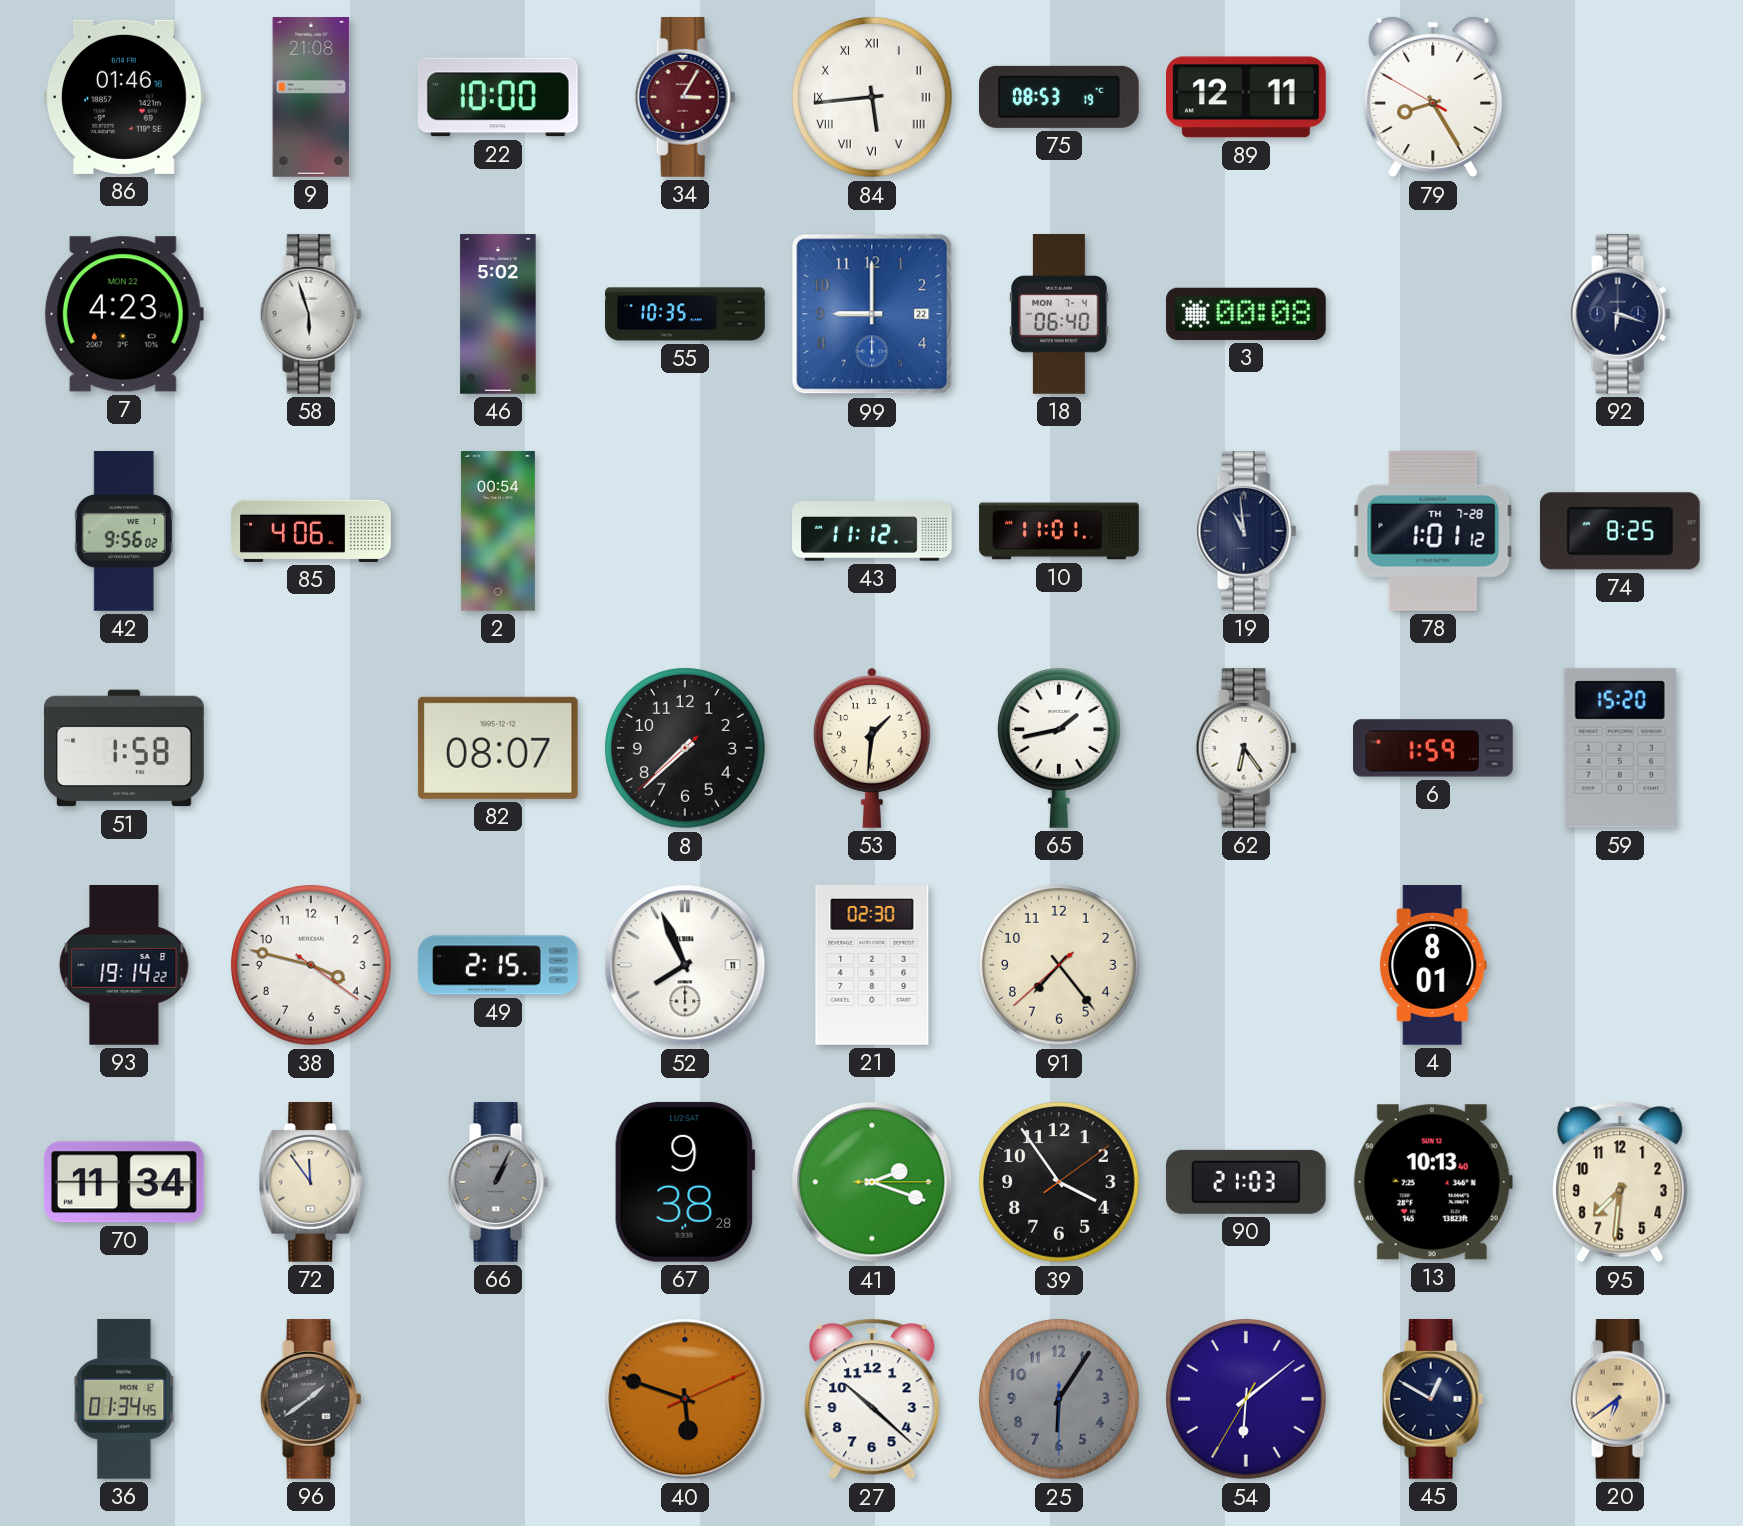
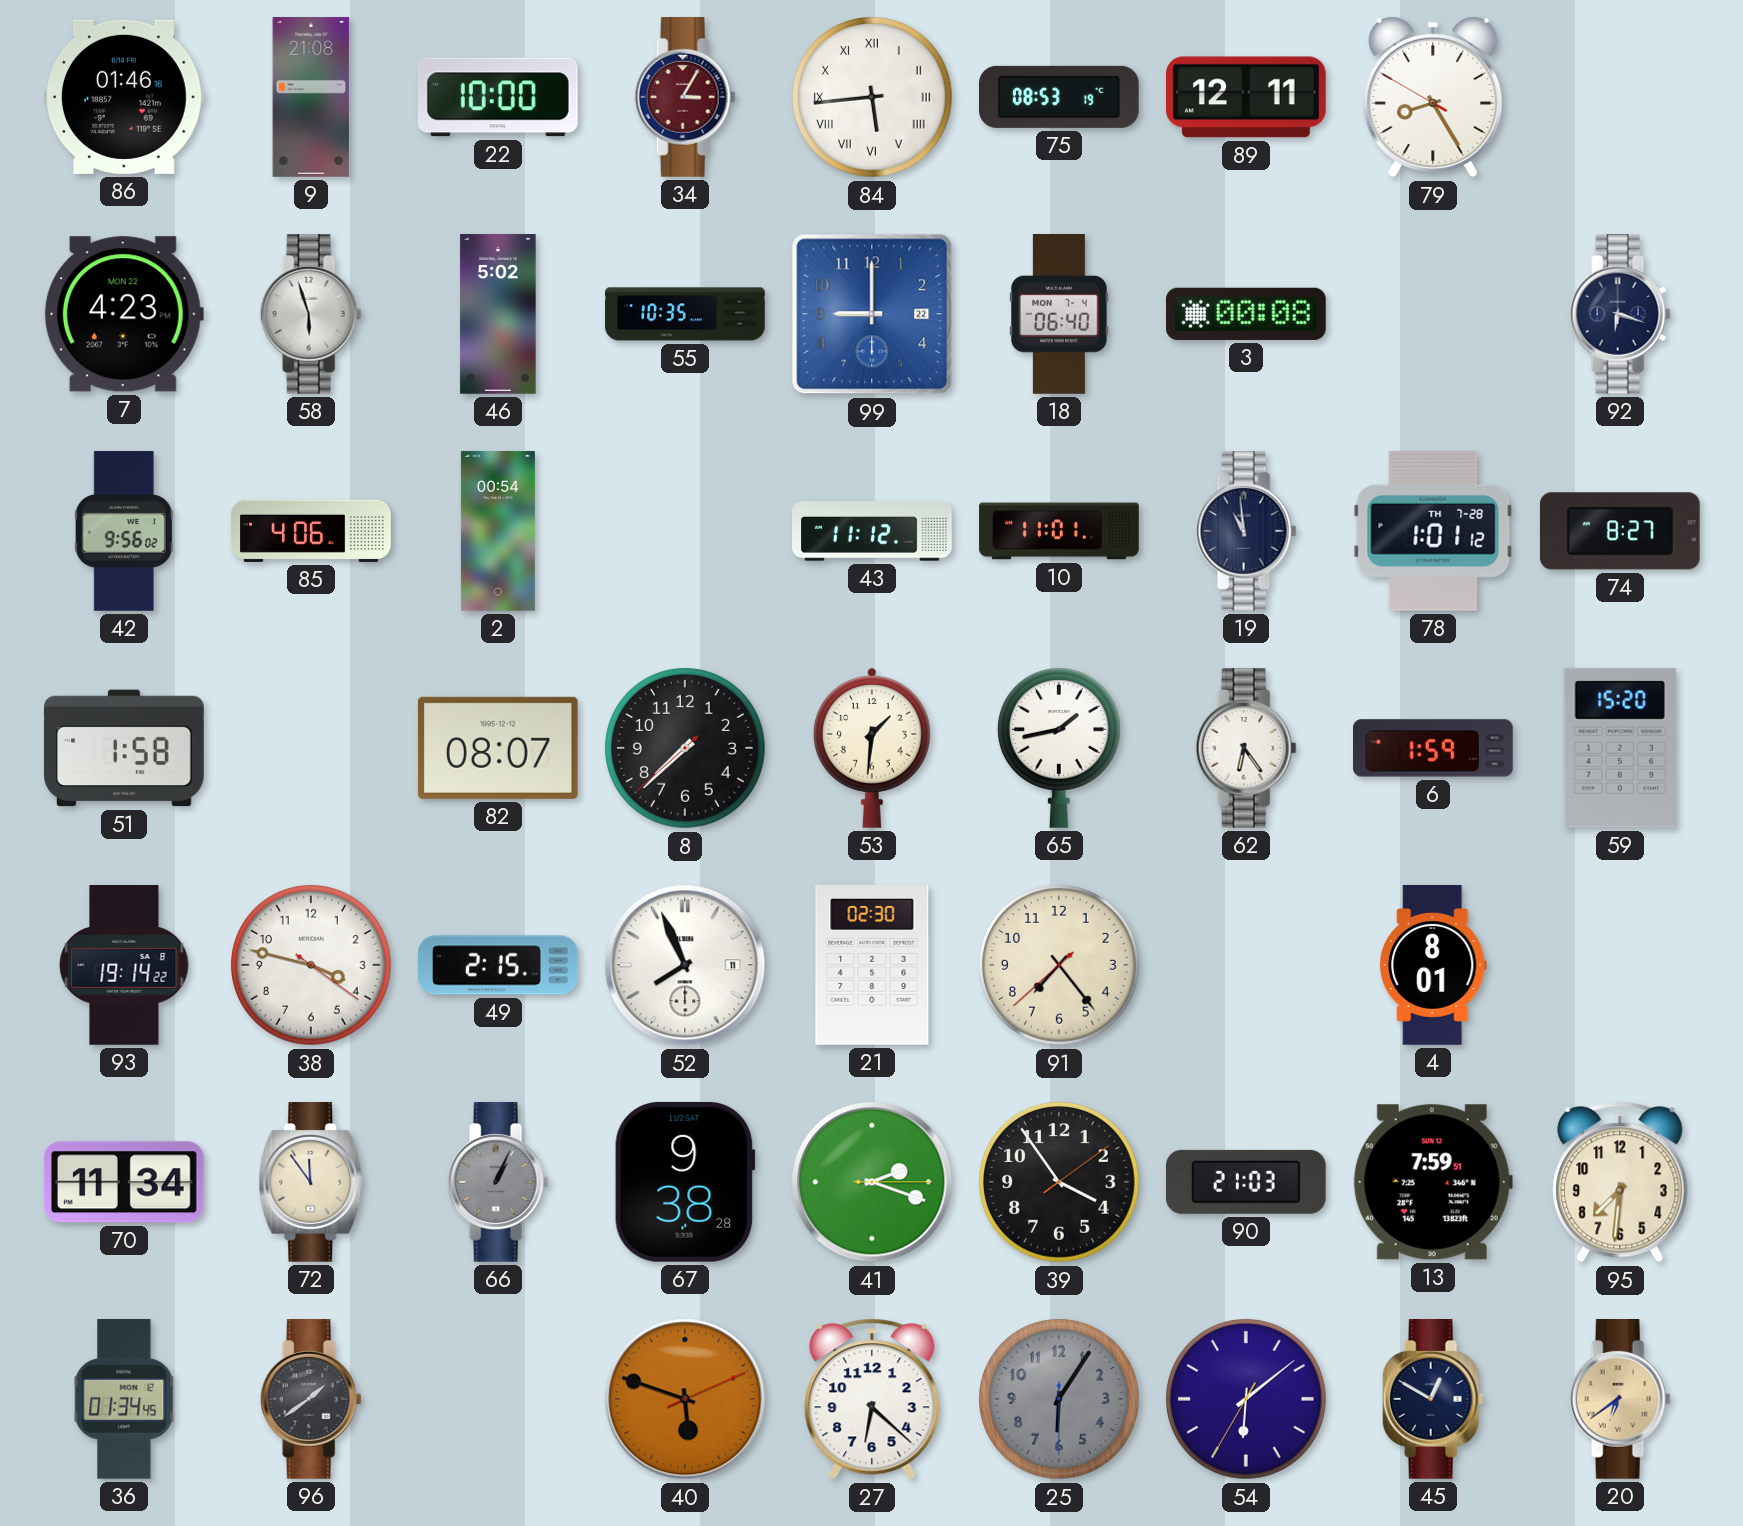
74: 8:25 -> 8:27 (1620, 531)
13: 10:13 -> 7:59 (1433, 1182)
27: 10:22 -> 6:22 (872, 1399)
